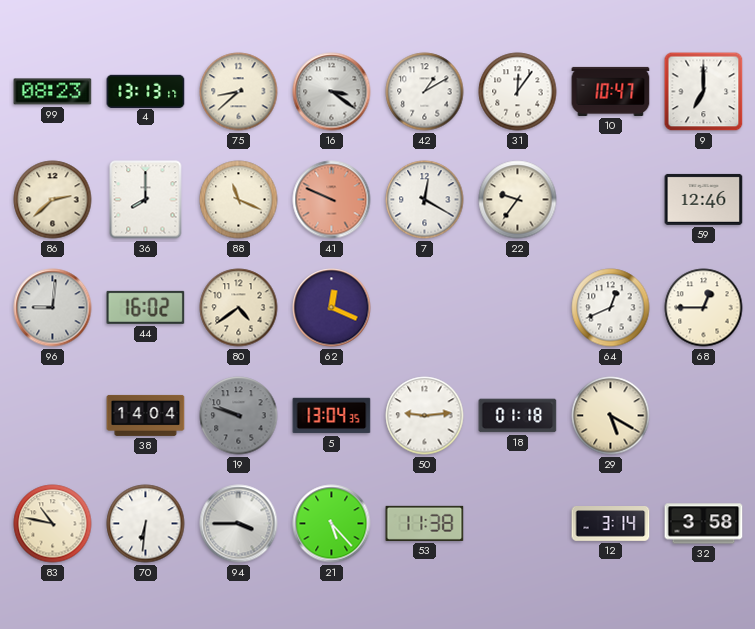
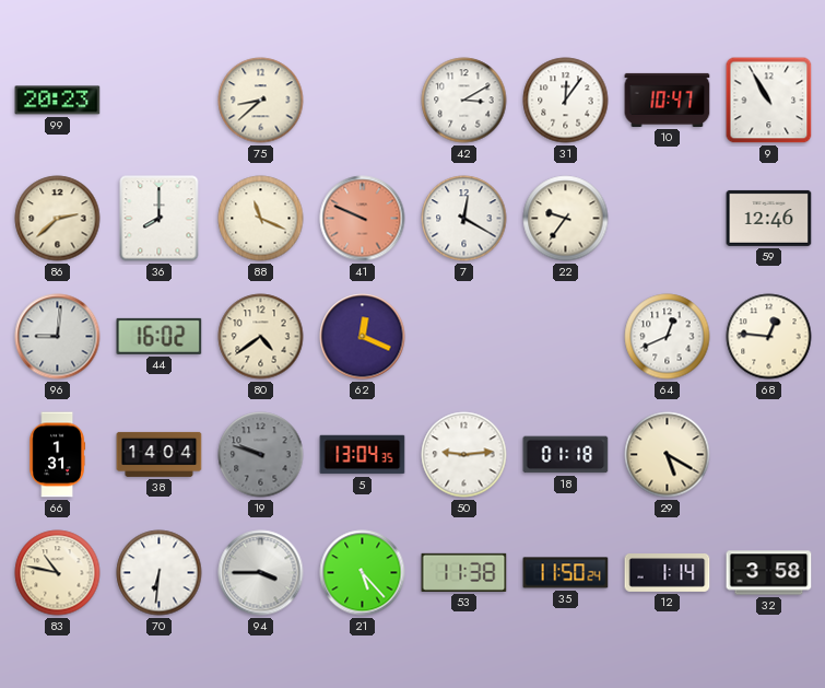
99: 08:23 -> 20:23 (58, 101)
4: 13:13 -> none (146, 91)
16: 3:21 -> none (332, 92)
42: 1:10 -> 3:10 (464, 101)
9: 7:00 -> 10:55 (769, 101)
68: 12:45 -> 12:46 (769, 337)
66: none -> 1:31 (57, 455)
35: none -> 11:50 (566, 573)
12: 3:14 -> 1:14 (668, 573)
